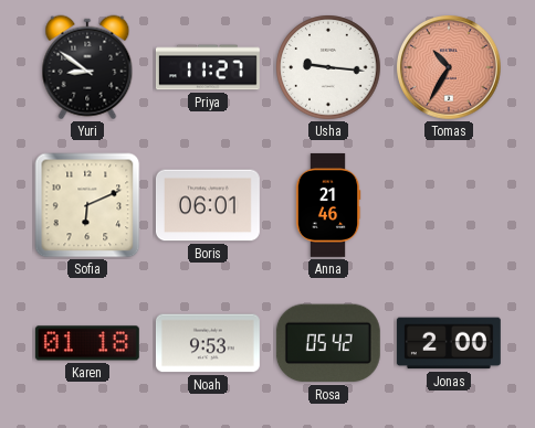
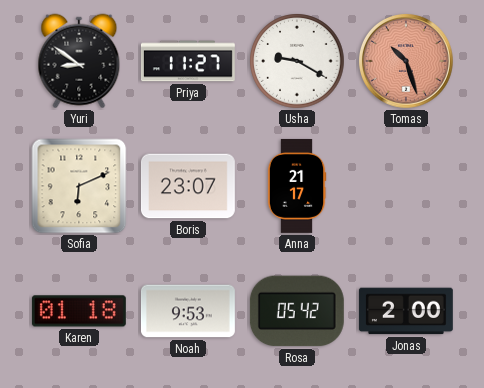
Usha: 9:16 -> 9:20 (297, 61)
Tomas: 10:35 -> 10:27 (406, 61)
Boris: 06:01 -> 23:07 (188, 186)
Anna: 21:46 -> 21:17 (297, 186)
